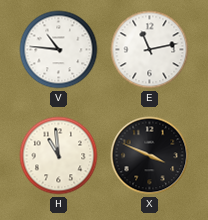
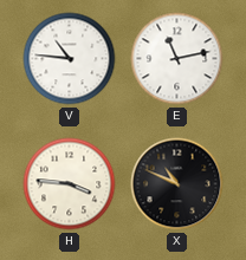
H: 10:59 -> 3:46 (70, 184)
X: 3:49 -> 10:49 (177, 184)
